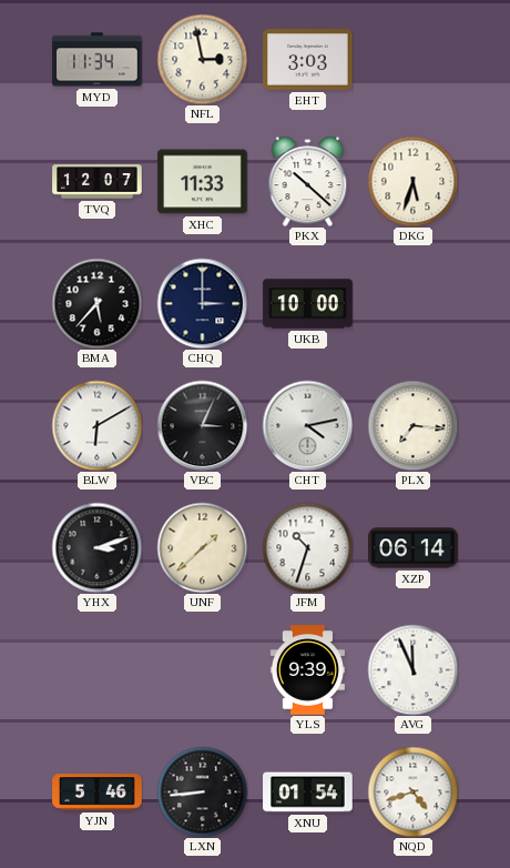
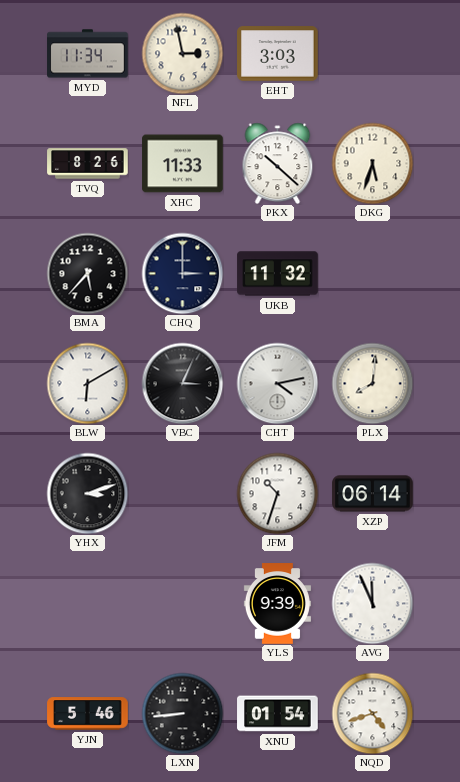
TVQ: 12:07 -> 8:26 (88, 164)
UKB: 10:00 -> 11:32 (278, 274)
PLX: 7:16 -> 8:01 (372, 383)
UNF: 1:38 -> none (202, 547)
